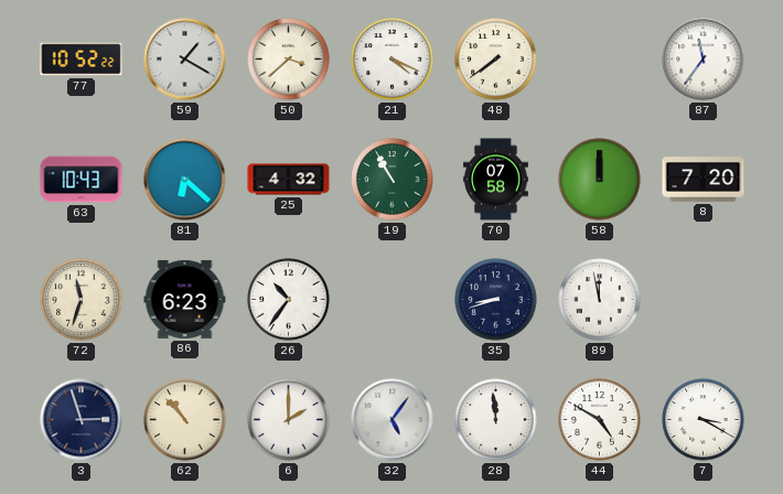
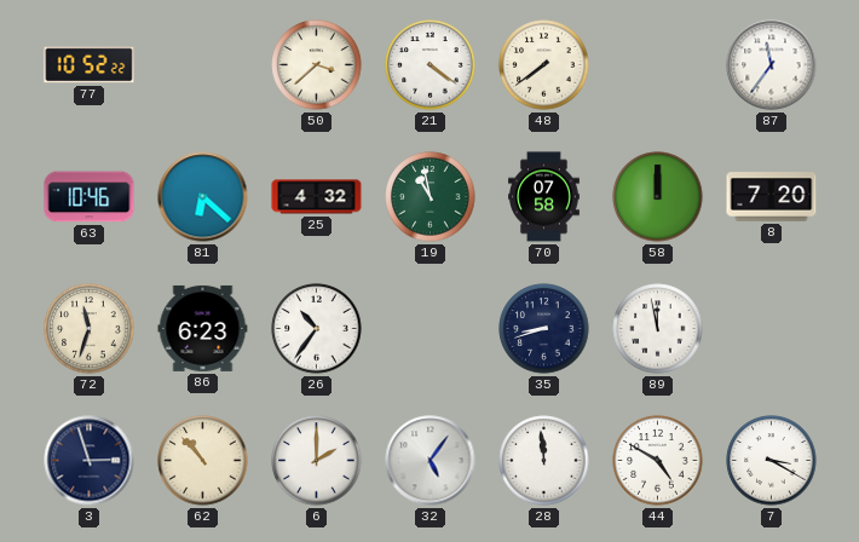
59: 1:20 -> none (185, 60)
21: 4:19 -> 4:21 (431, 65)
63: 10:43 -> 10:46 (90, 197)
19: 10:55 -> 10:58 (431, 197)
